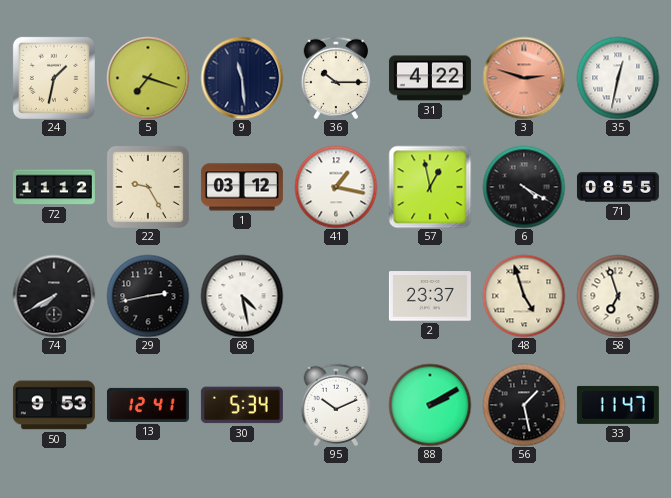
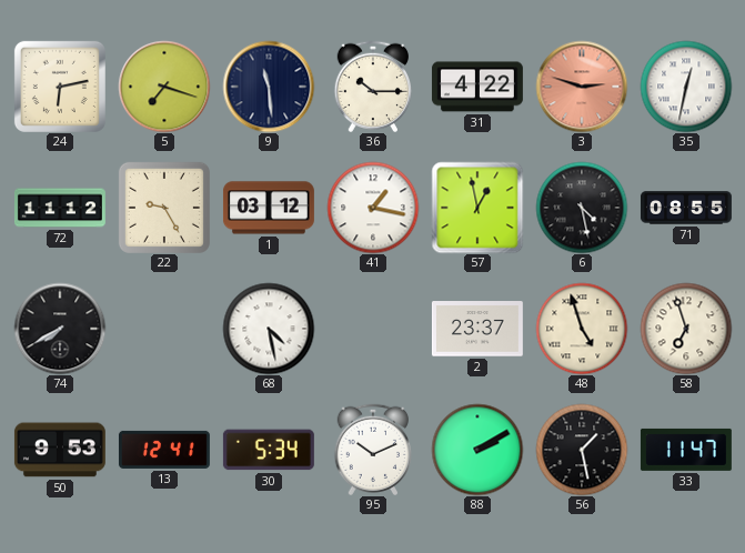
24: 1:32 -> 6:13 (60, 87)
6: 4:20 -> 4:28 (582, 208)
29: 2:43 -> none (148, 296)
